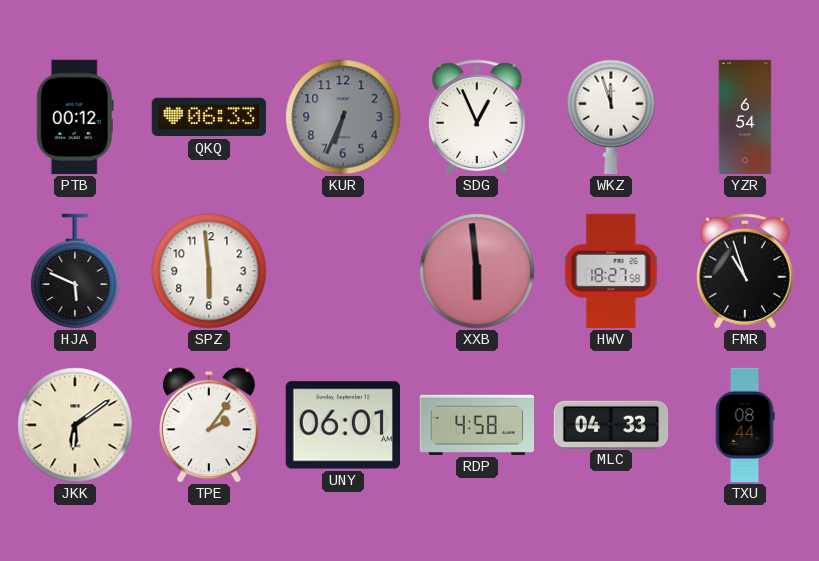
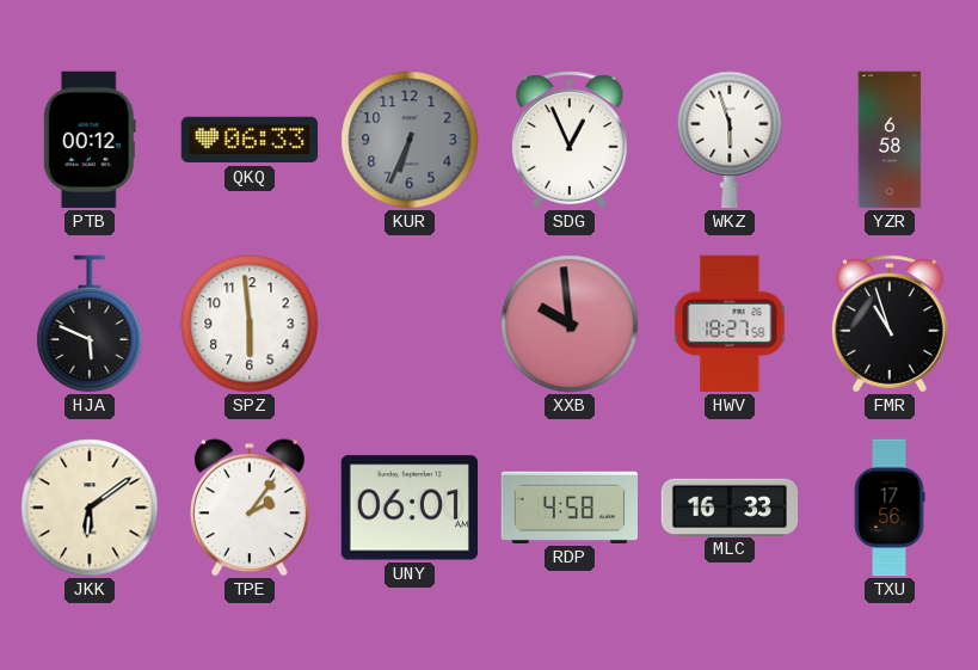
WKZ: 11:57 -> 5:57 (730, 140)
YZR: 6:54 -> 6:58 (890, 140)
XXB: 5:59 -> 9:59 (570, 324)
MLC: 04:33 -> 16:33 (730, 506)
TXU: 08:44 -> 17:56 (890, 508)
